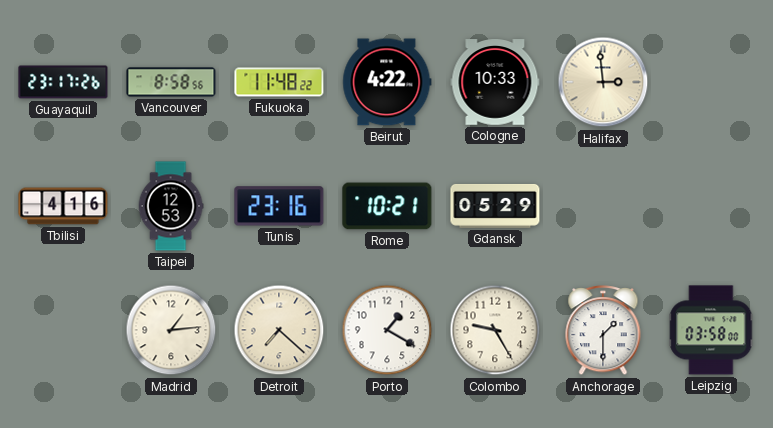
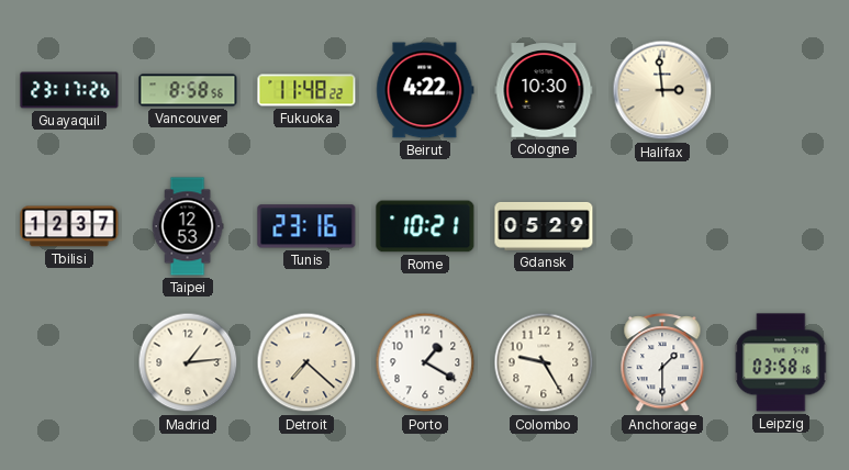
Cologne: 10:33 -> 10:30 (544, 90)
Tbilisi: 4:16 -> 12:37 (69, 226)
Leipzig: 03:58:00 -> 03:58:16 (781, 362)
